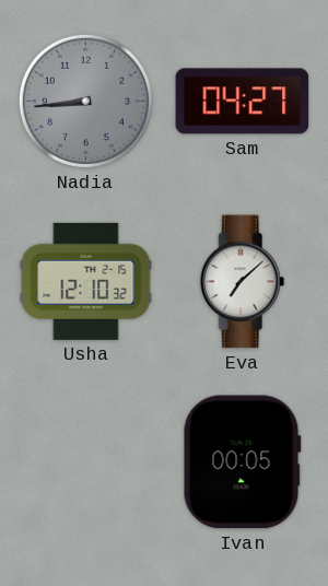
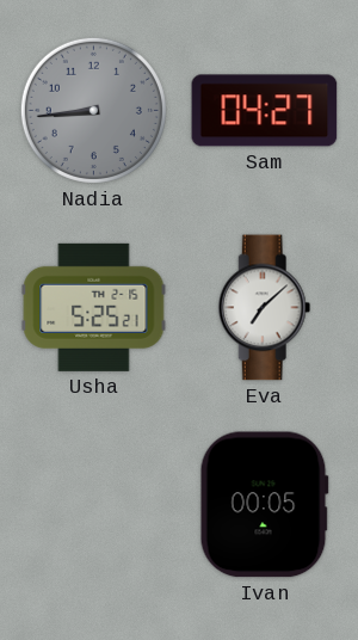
Usha: 12:10 -> 5:25 (94, 307)
